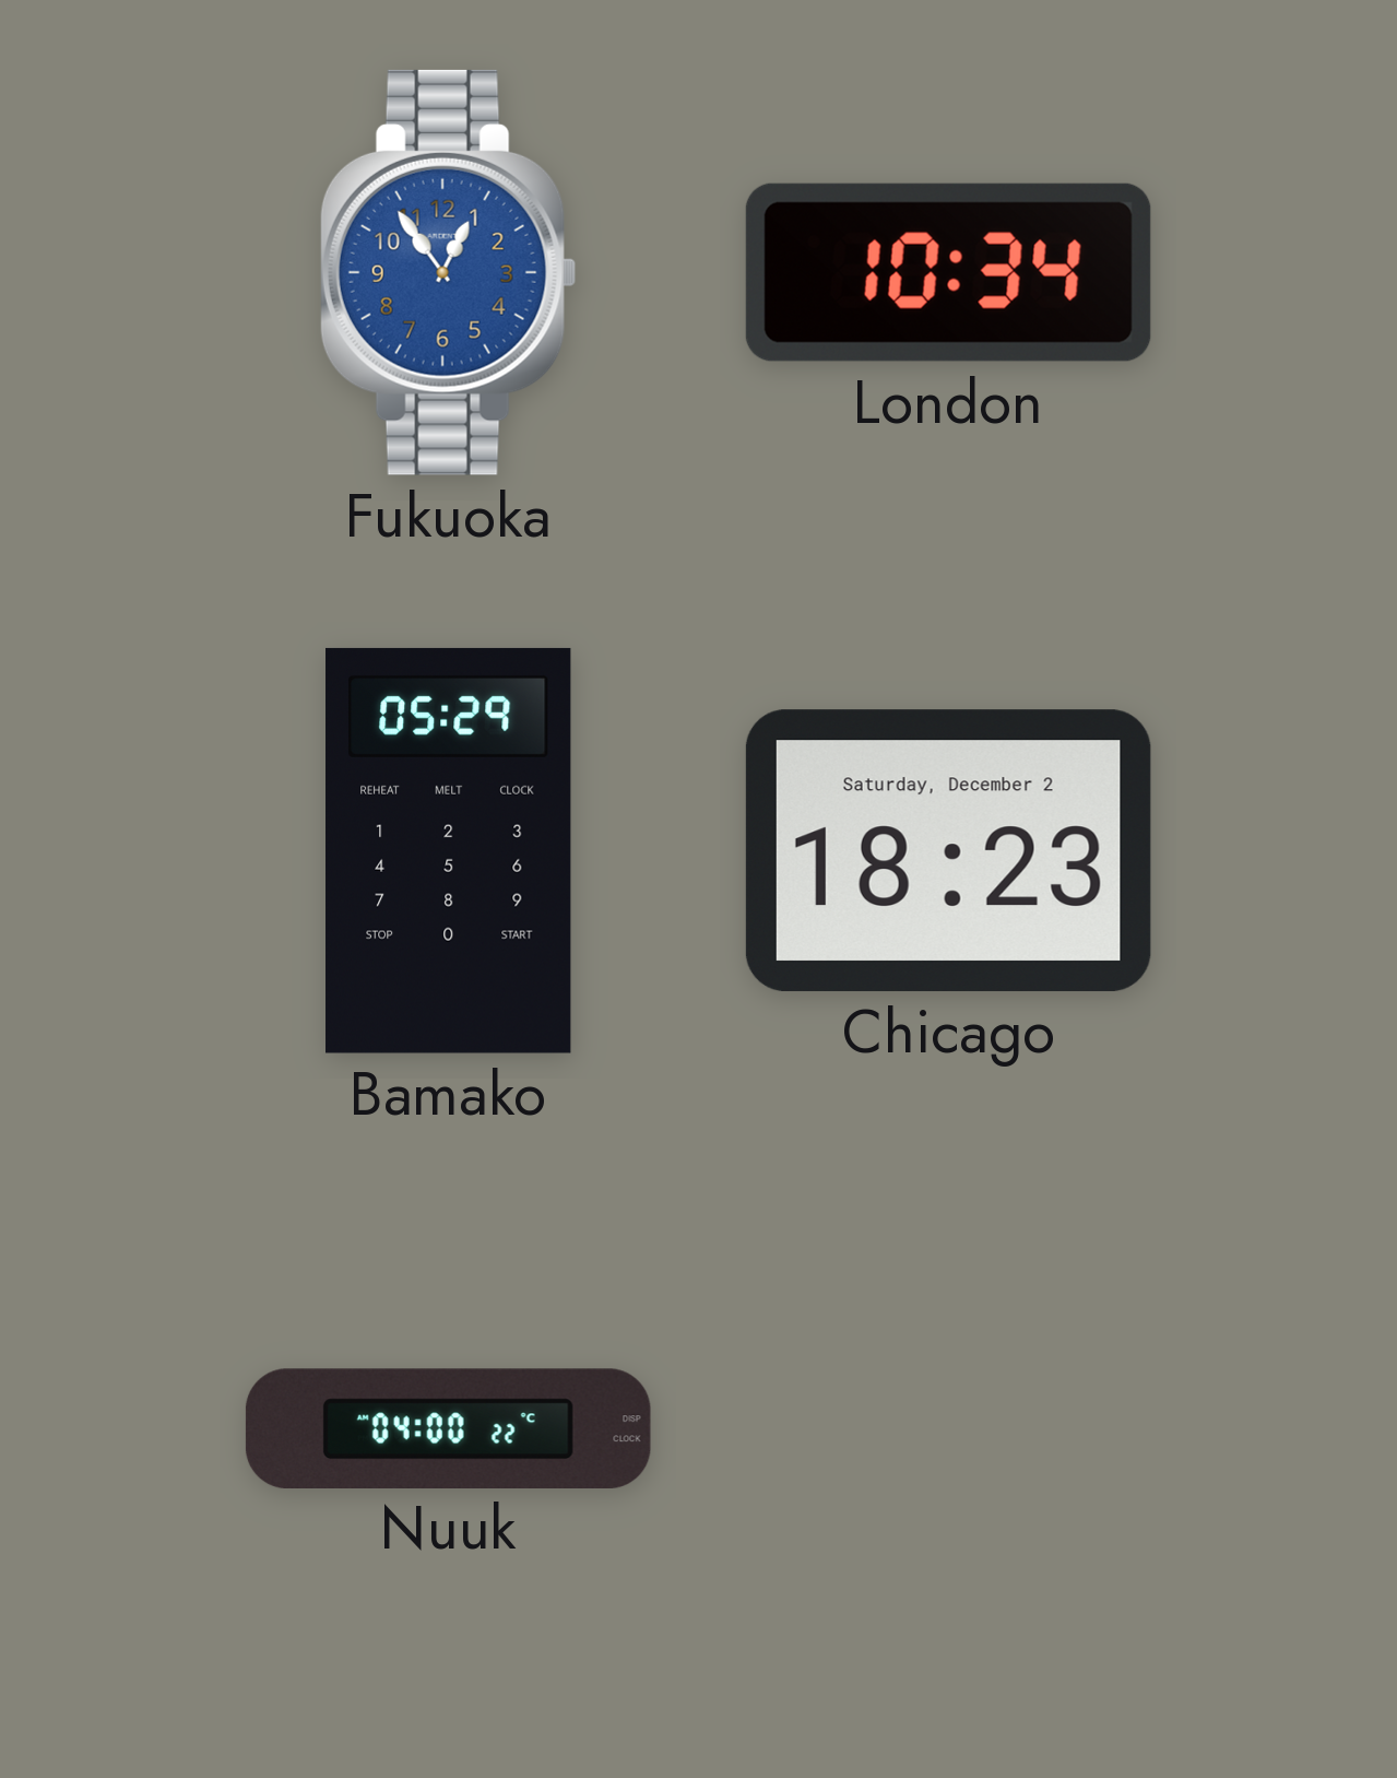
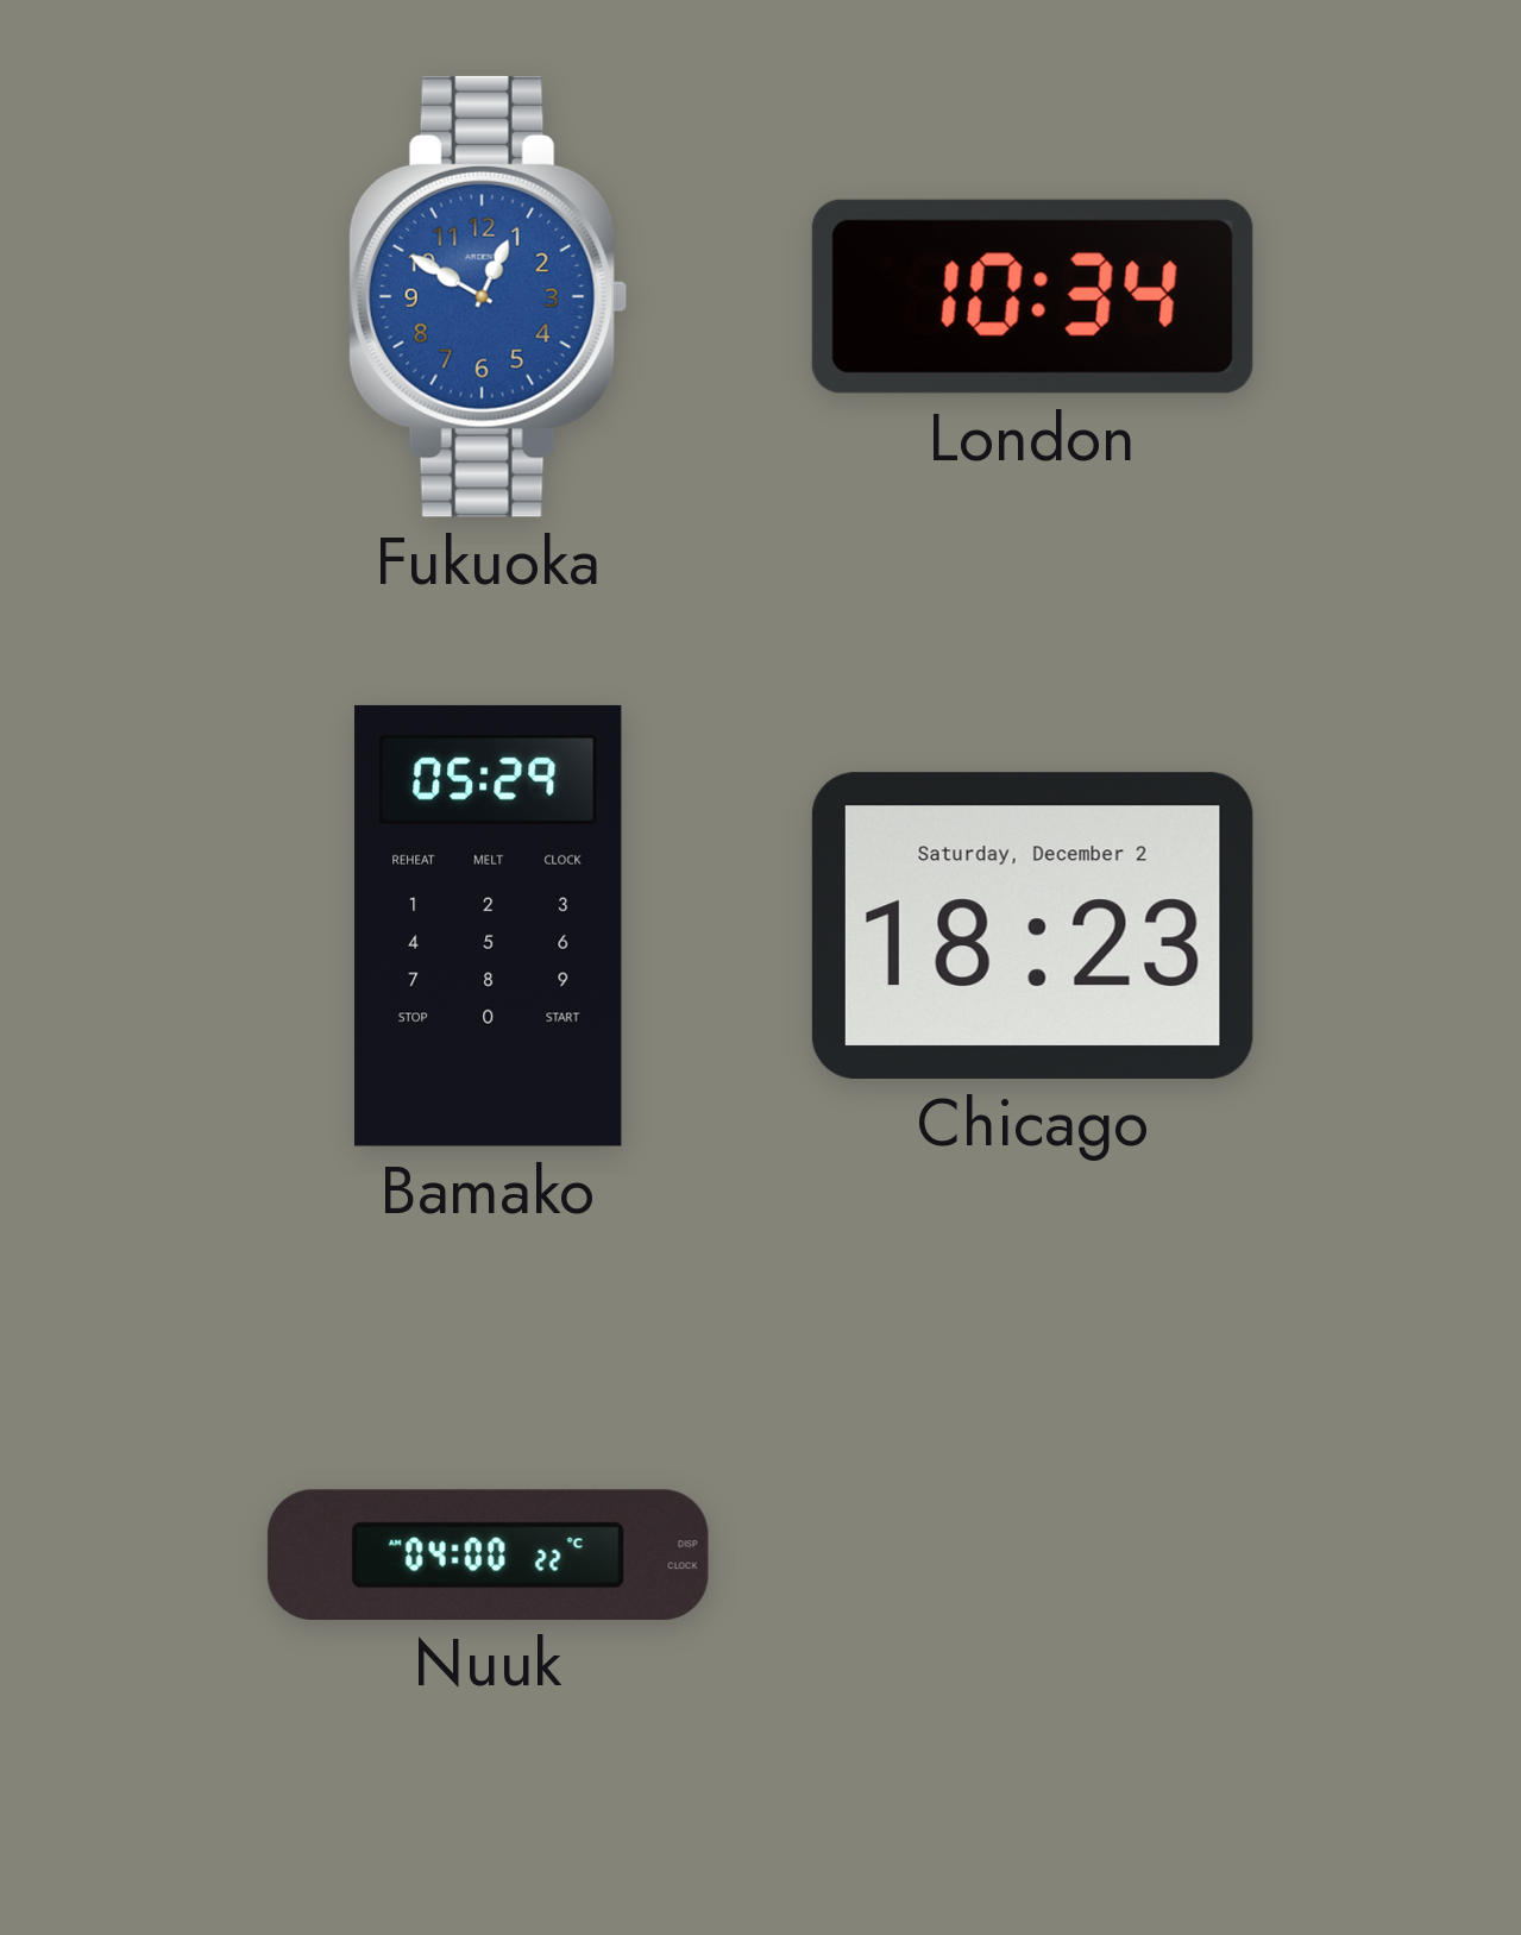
Fukuoka: 12:54 -> 12:50 (488, 296)
